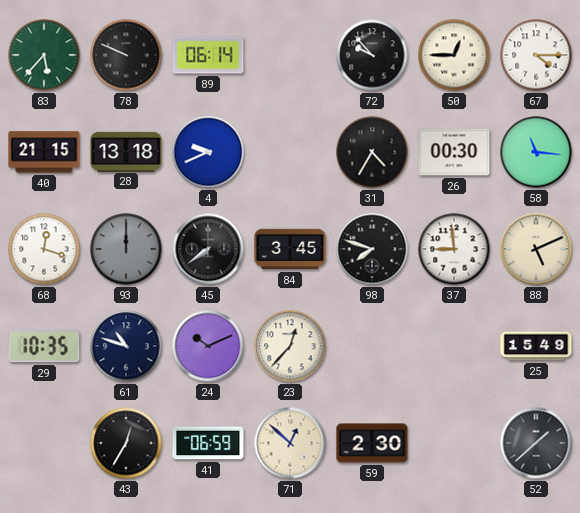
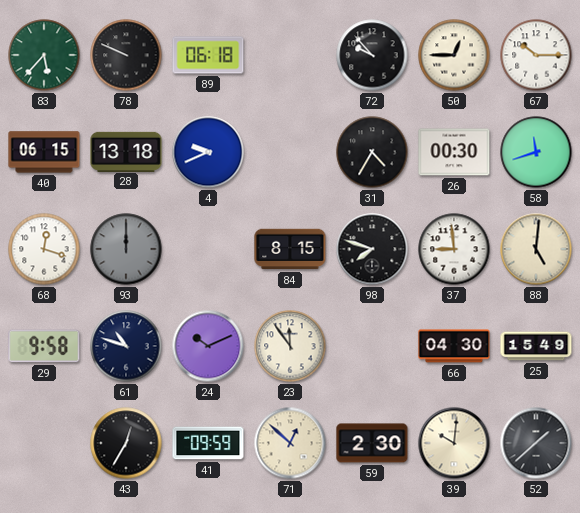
89: 06:14 -> 06:18 (208, 55)
67: 4:15 -> 10:15 (536, 55)
40: 21:15 -> 06:15 (44, 152)
58: 11:16 -> 11:42 (536, 152)
45: 7:39 -> none (208, 249)
84: 3:45 -> 8:15 (290, 249)
88: 5:11 -> 5:01 (536, 249)
29: 10:35 -> 9:58 (44, 346)
23: 12:37 -> 11:54 (290, 346)
66: none -> 04:30 (454, 346)
41: 06:59 -> 09:59 (208, 443)
39: none -> 10:01 (454, 443)
